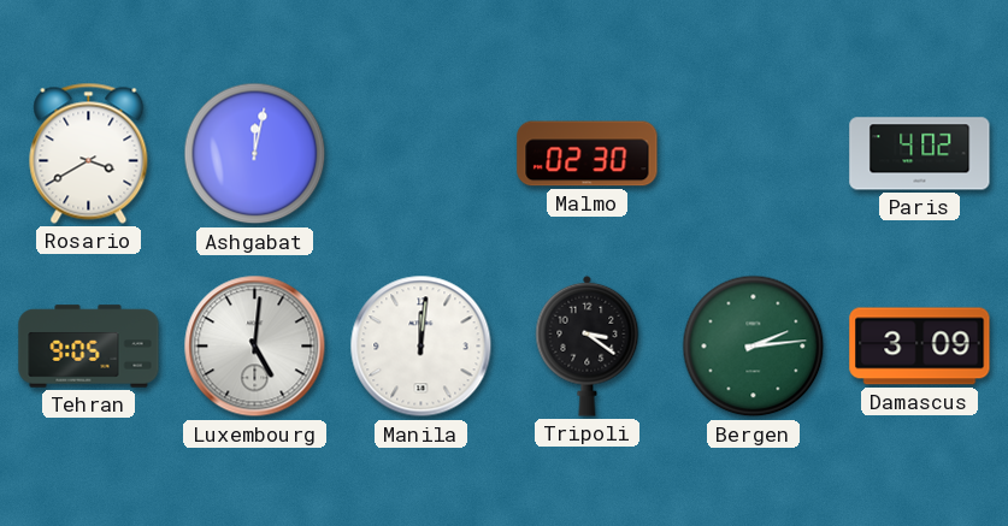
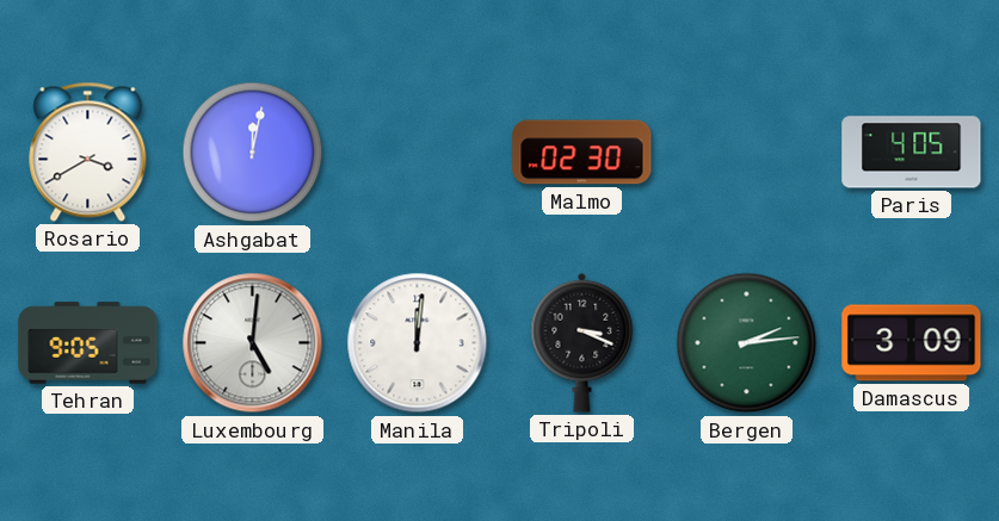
Paris: 4:02 -> 4:05 (912, 153)
Tripoli: 3:21 -> 3:19 (582, 342)
